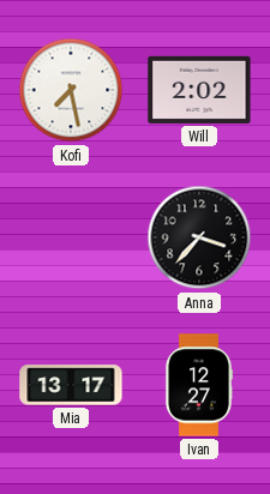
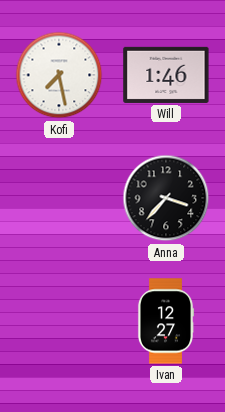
Will: 2:02 -> 1:46 (166, 75)
Mia: 13:17 -> none (71, 385)
